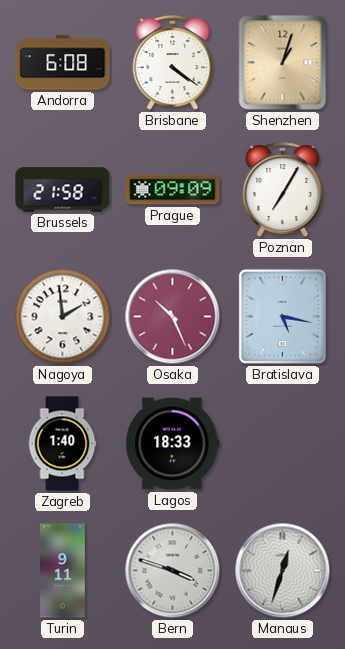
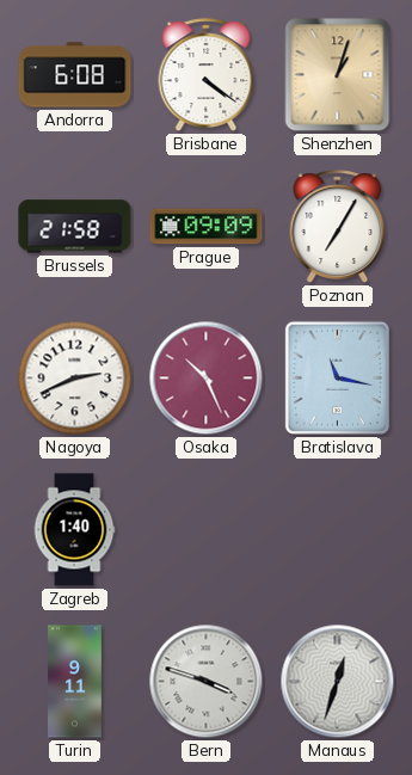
Nagoya: 1:59 -> 2:41 (75, 379)
Bratislava: 5:17 -> 11:17 (337, 377)
Lagos: 18:33 -> none (173, 444)
